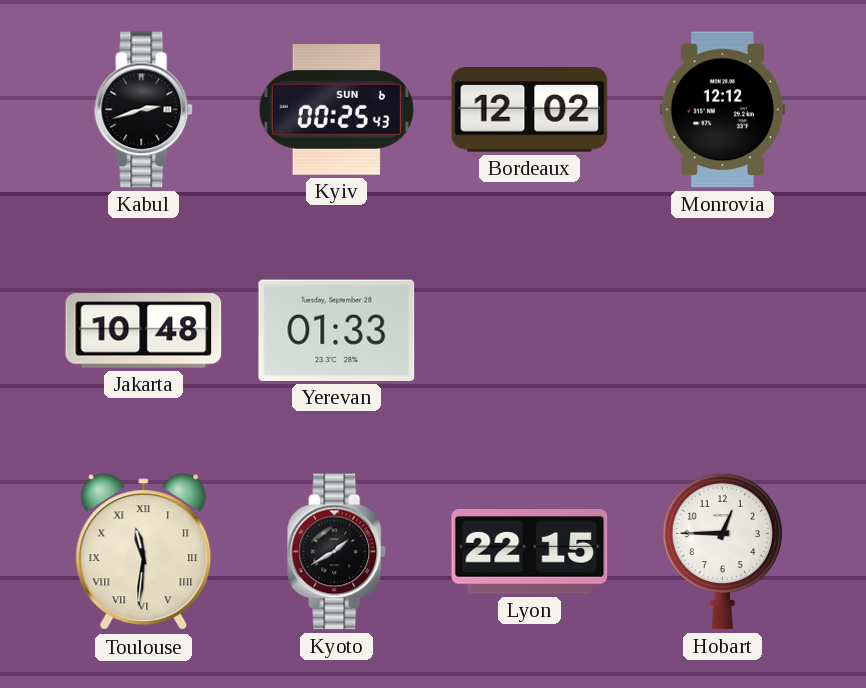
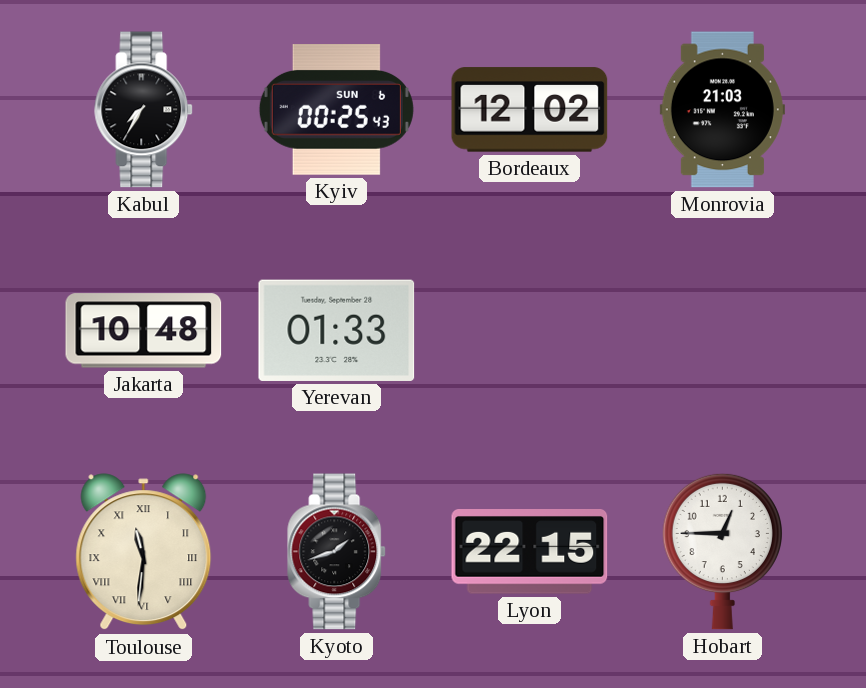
Kabul: 2:42 -> 7:35 (144, 110)
Monrovia: 12:12 -> 21:03 (722, 110)
Kyoto: 1:40 -> 1:42 (337, 552)
